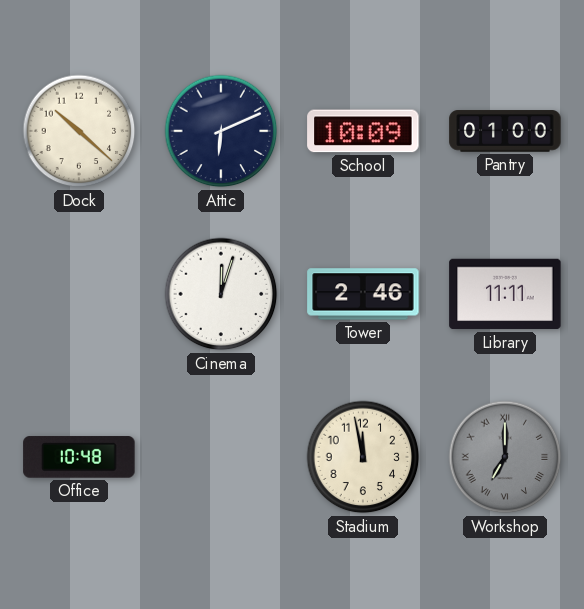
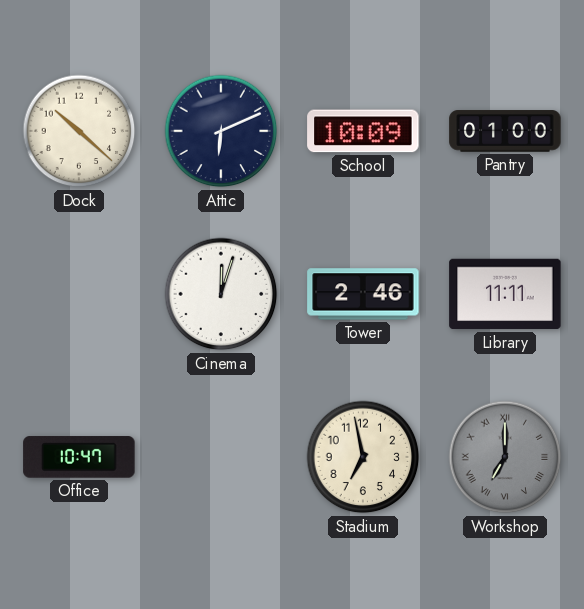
Office: 10:48 -> 10:47 (79, 457)
Stadium: 11:58 -> 6:58 (363, 457)
